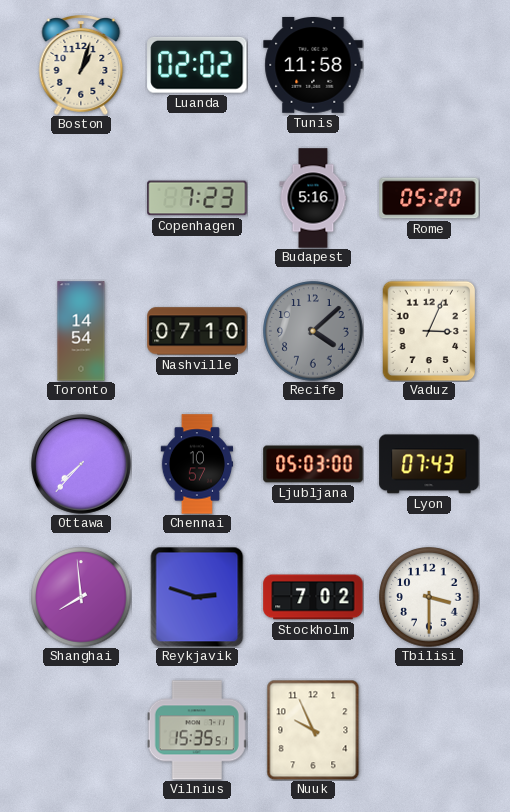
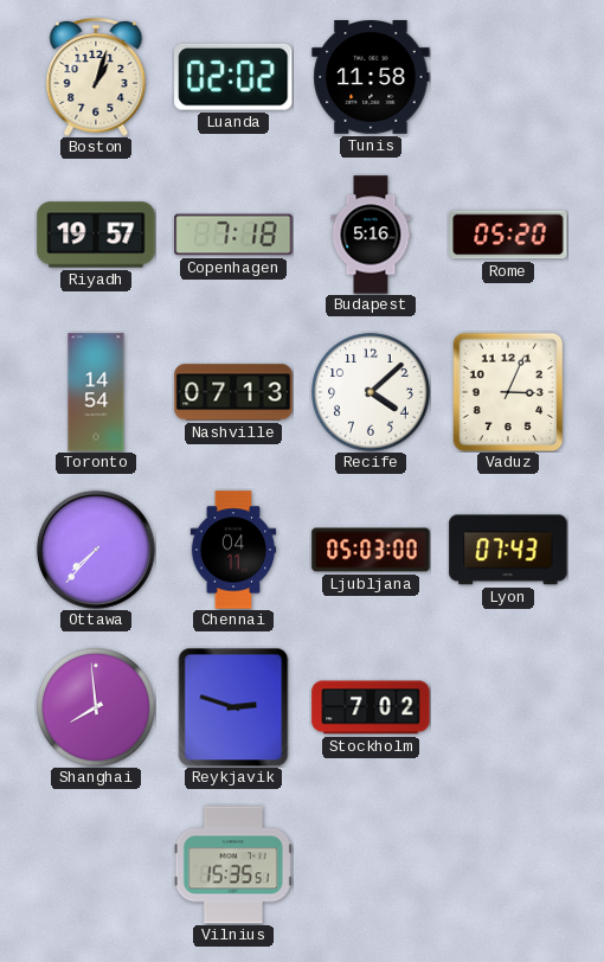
Riyadh: none -> 19:57 (96, 235)
Copenhagen: 7:23 -> 7:18 (233, 235)
Nashville: 07:10 -> 07:13 (233, 392)
Recife dial: grey -> white (371, 392)
Chennai: 10:57 -> 04:11 (233, 550)
Tbilisi: 3:30 -> none (429, 597)
Nuuk: 9:56 -> none (313, 730)
